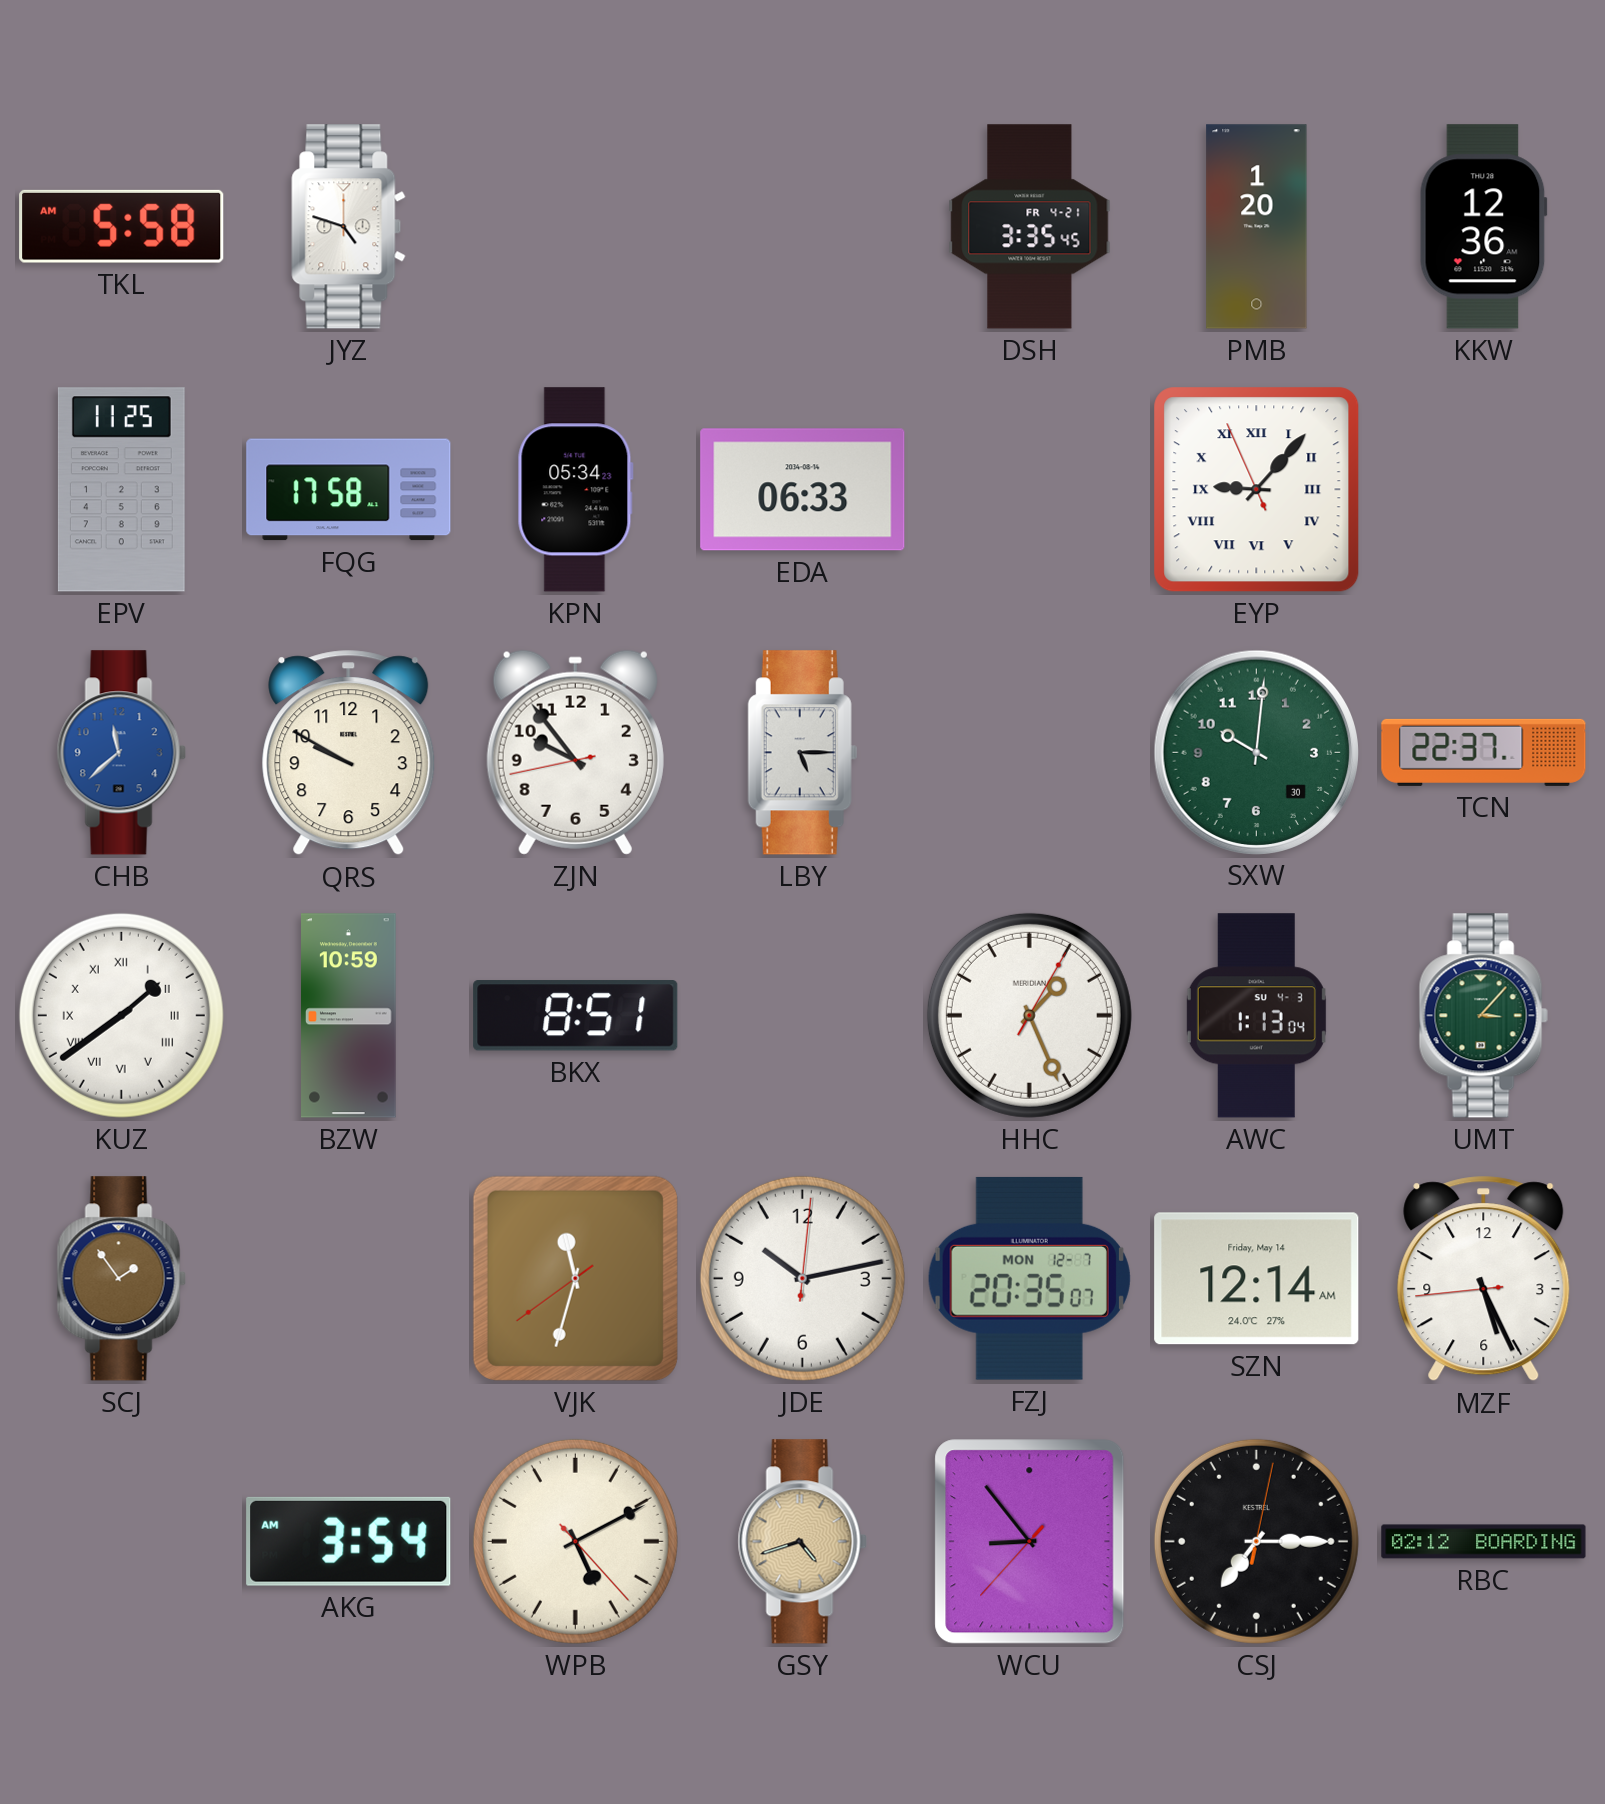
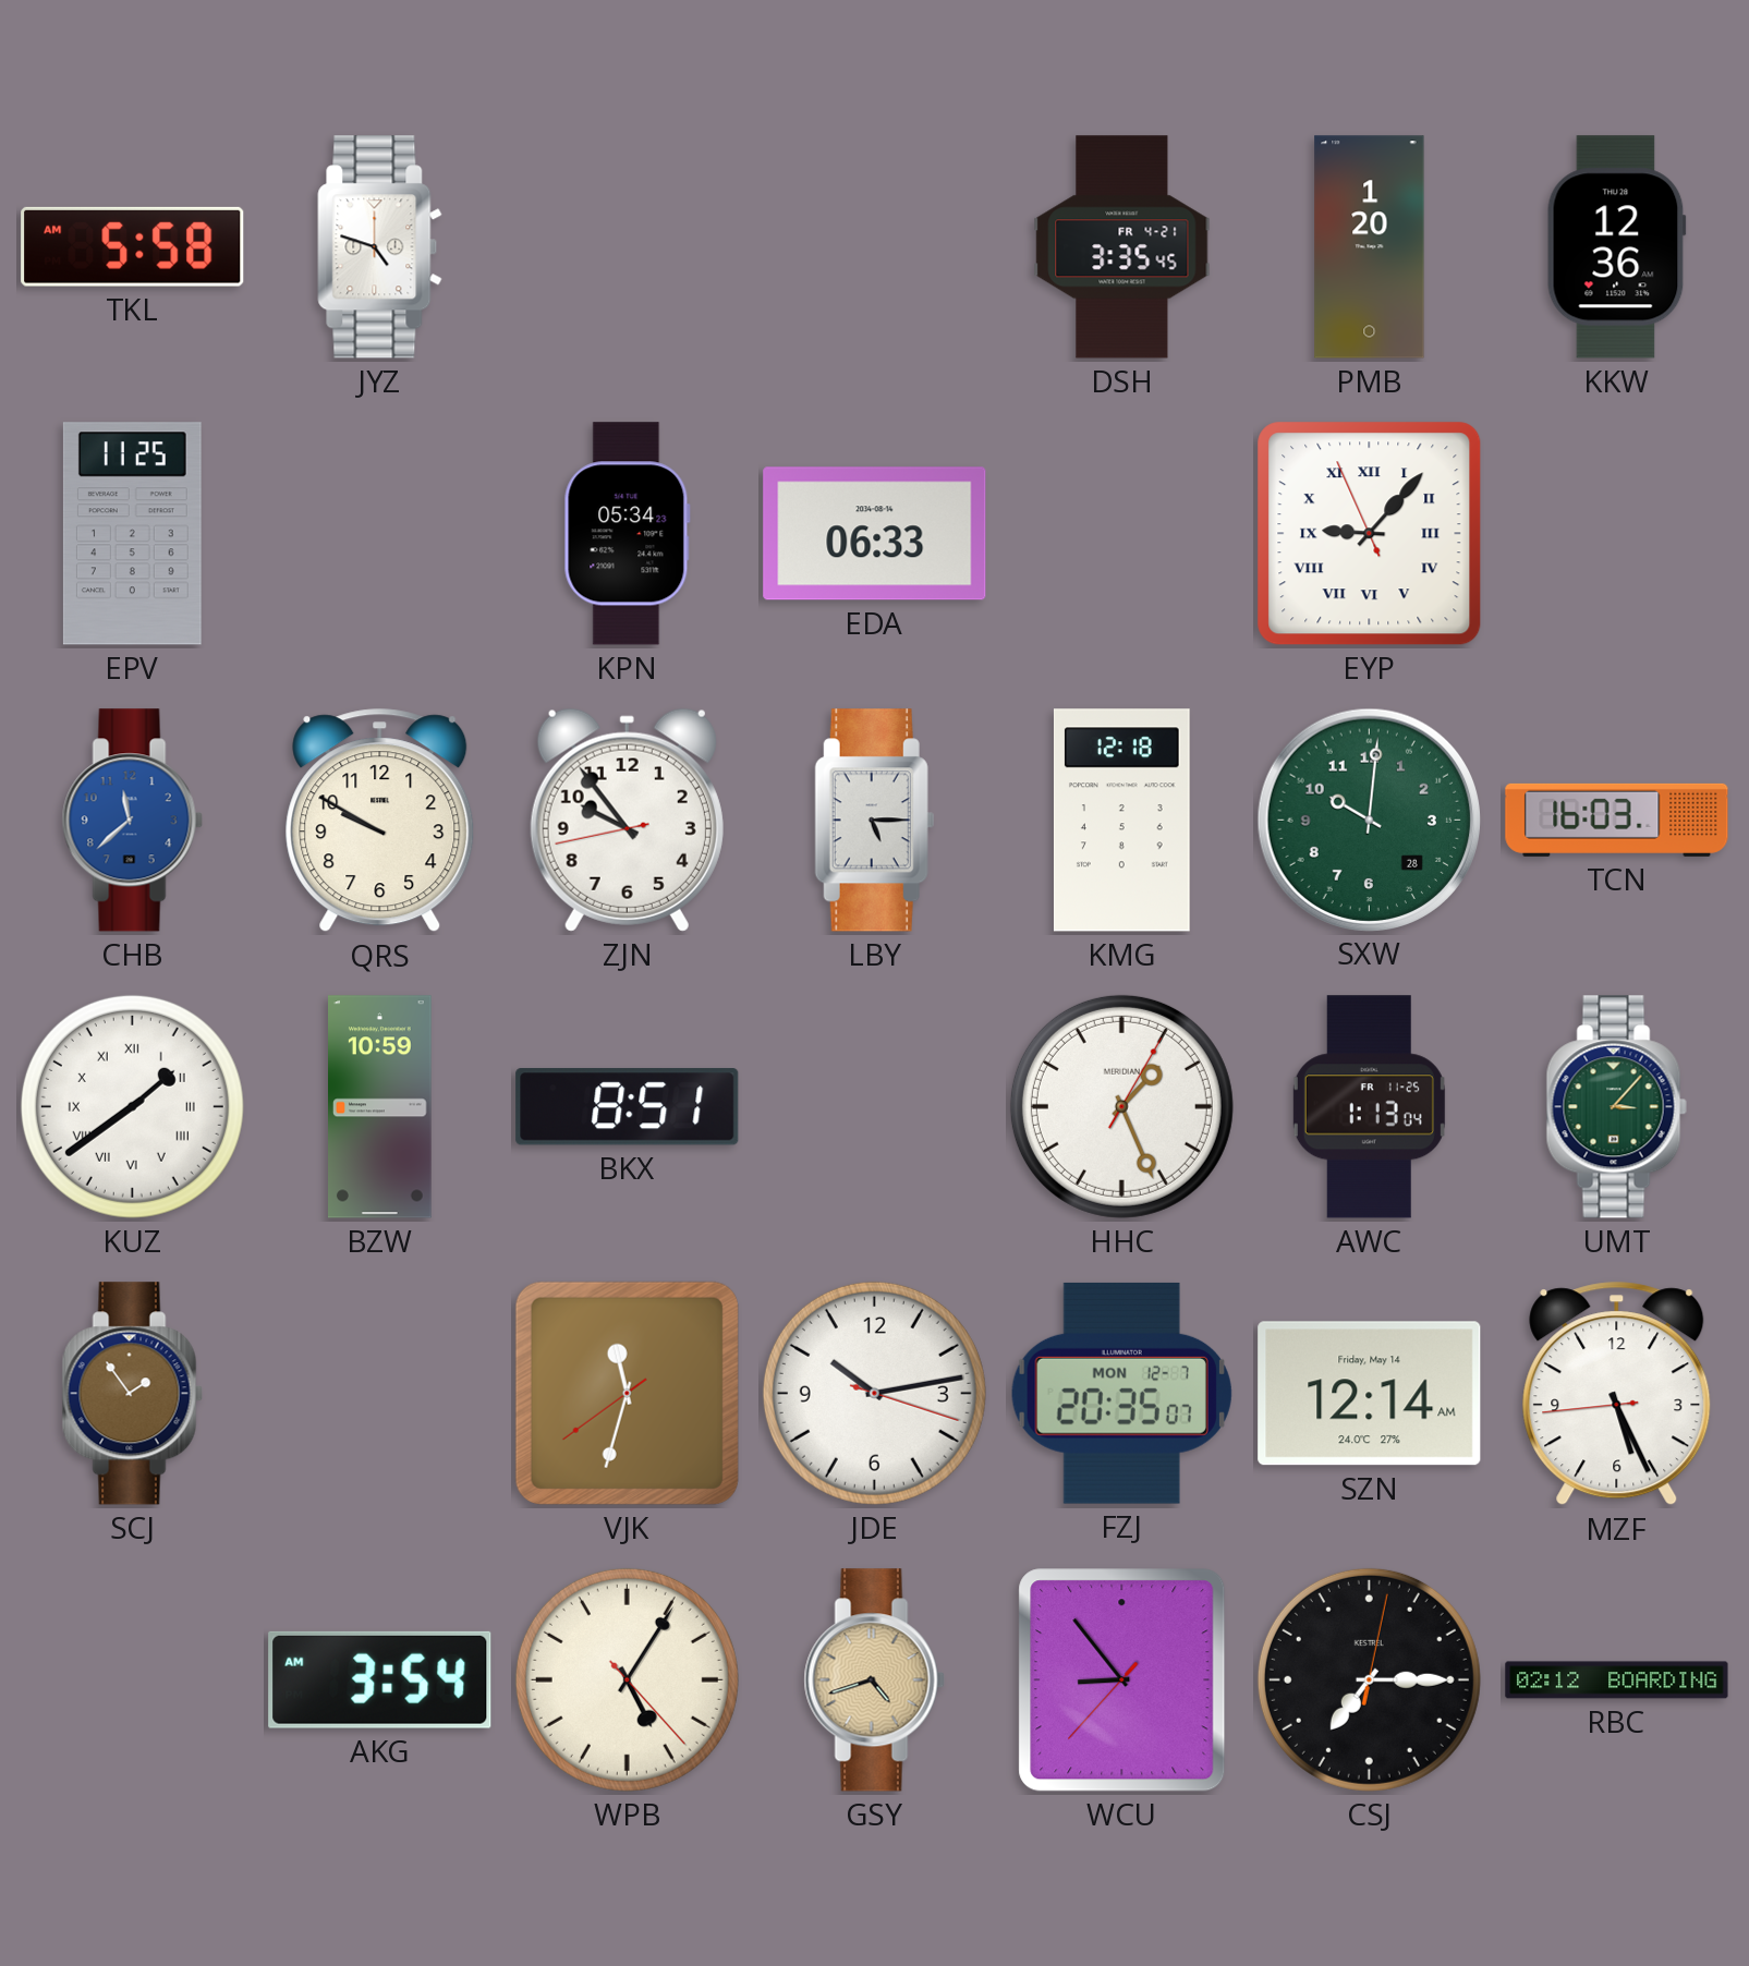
FQG: 17:58 -> none (349, 490)
KMG: none -> 12:18 (1121, 821)
SXW date: 30 -> 28 (1369, 820)
TCN: 22:37 -> 16:03 (1617, 820)
AWC date: SU 4-3 -> FR 11-25 (1369, 1107)
JDE: 10:13:01 -> 10:13:18 (874, 1393)
WPB: 5:10 -> 5:05 (627, 1679)
